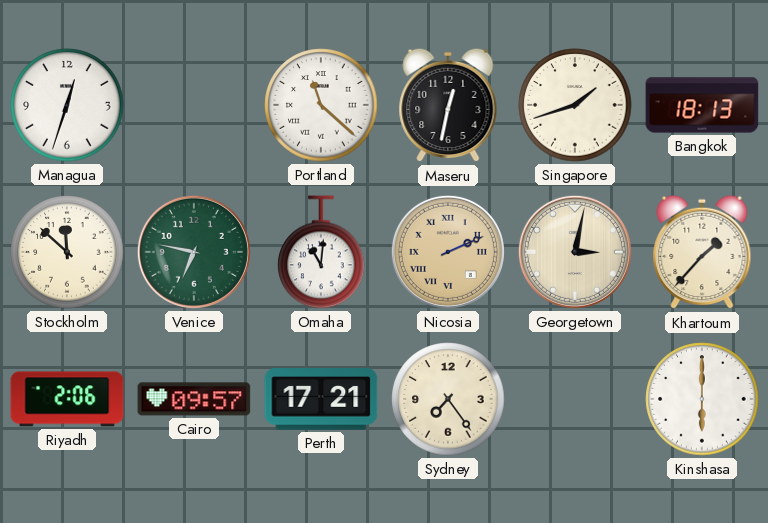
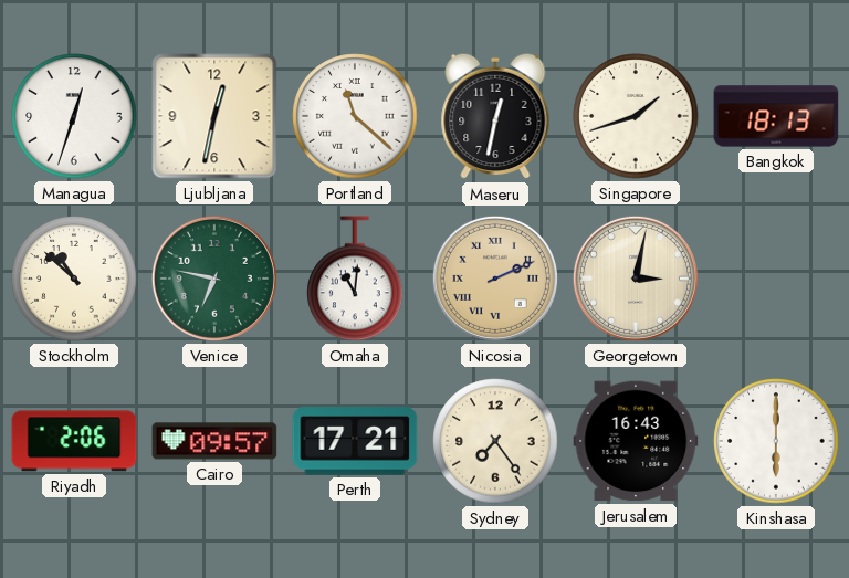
Ljubljana: none -> 12:32 (214, 116)
Stockholm: 11:52 -> 10:52 (74, 279)
Khartoum: 1:37 -> none (702, 252)
Jerusalem: none -> 16:43 (636, 441)
